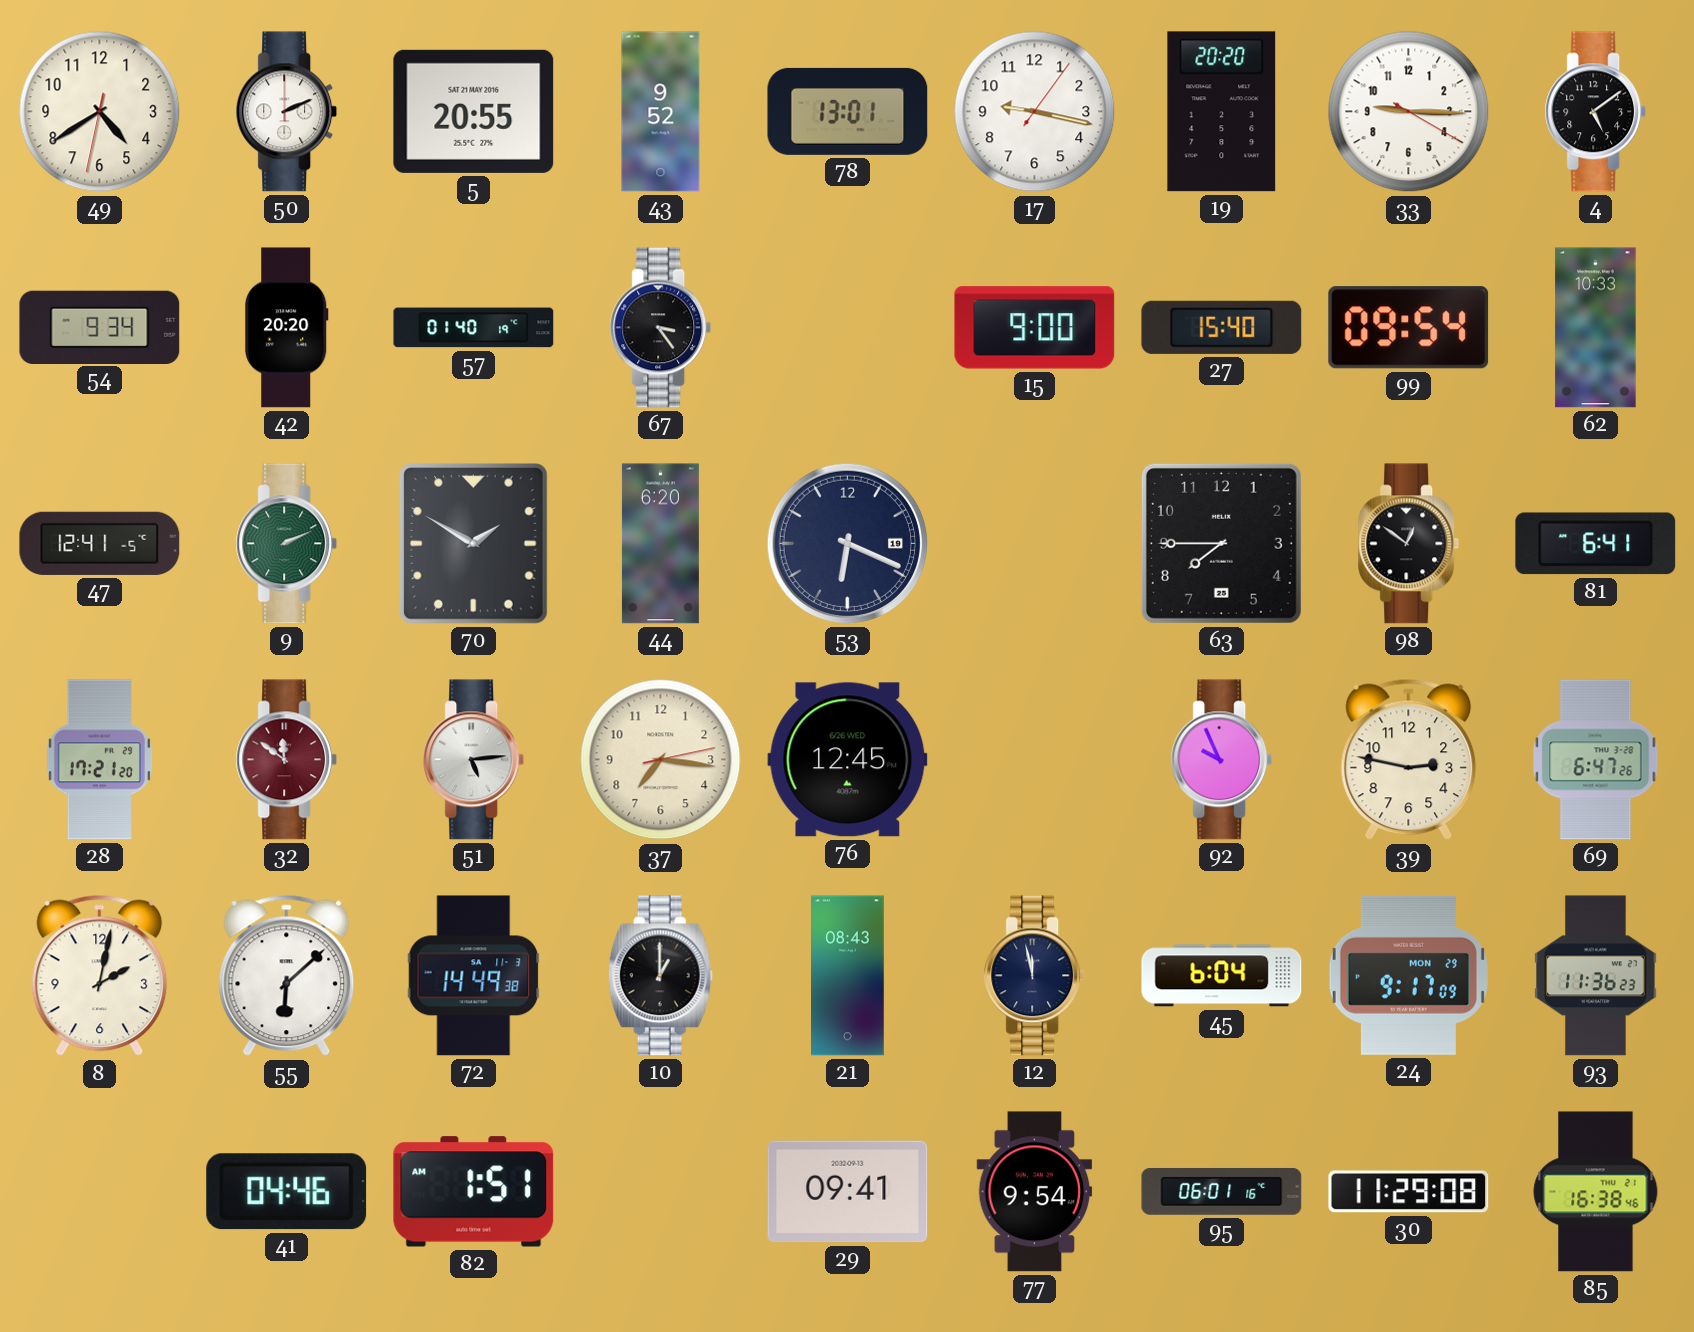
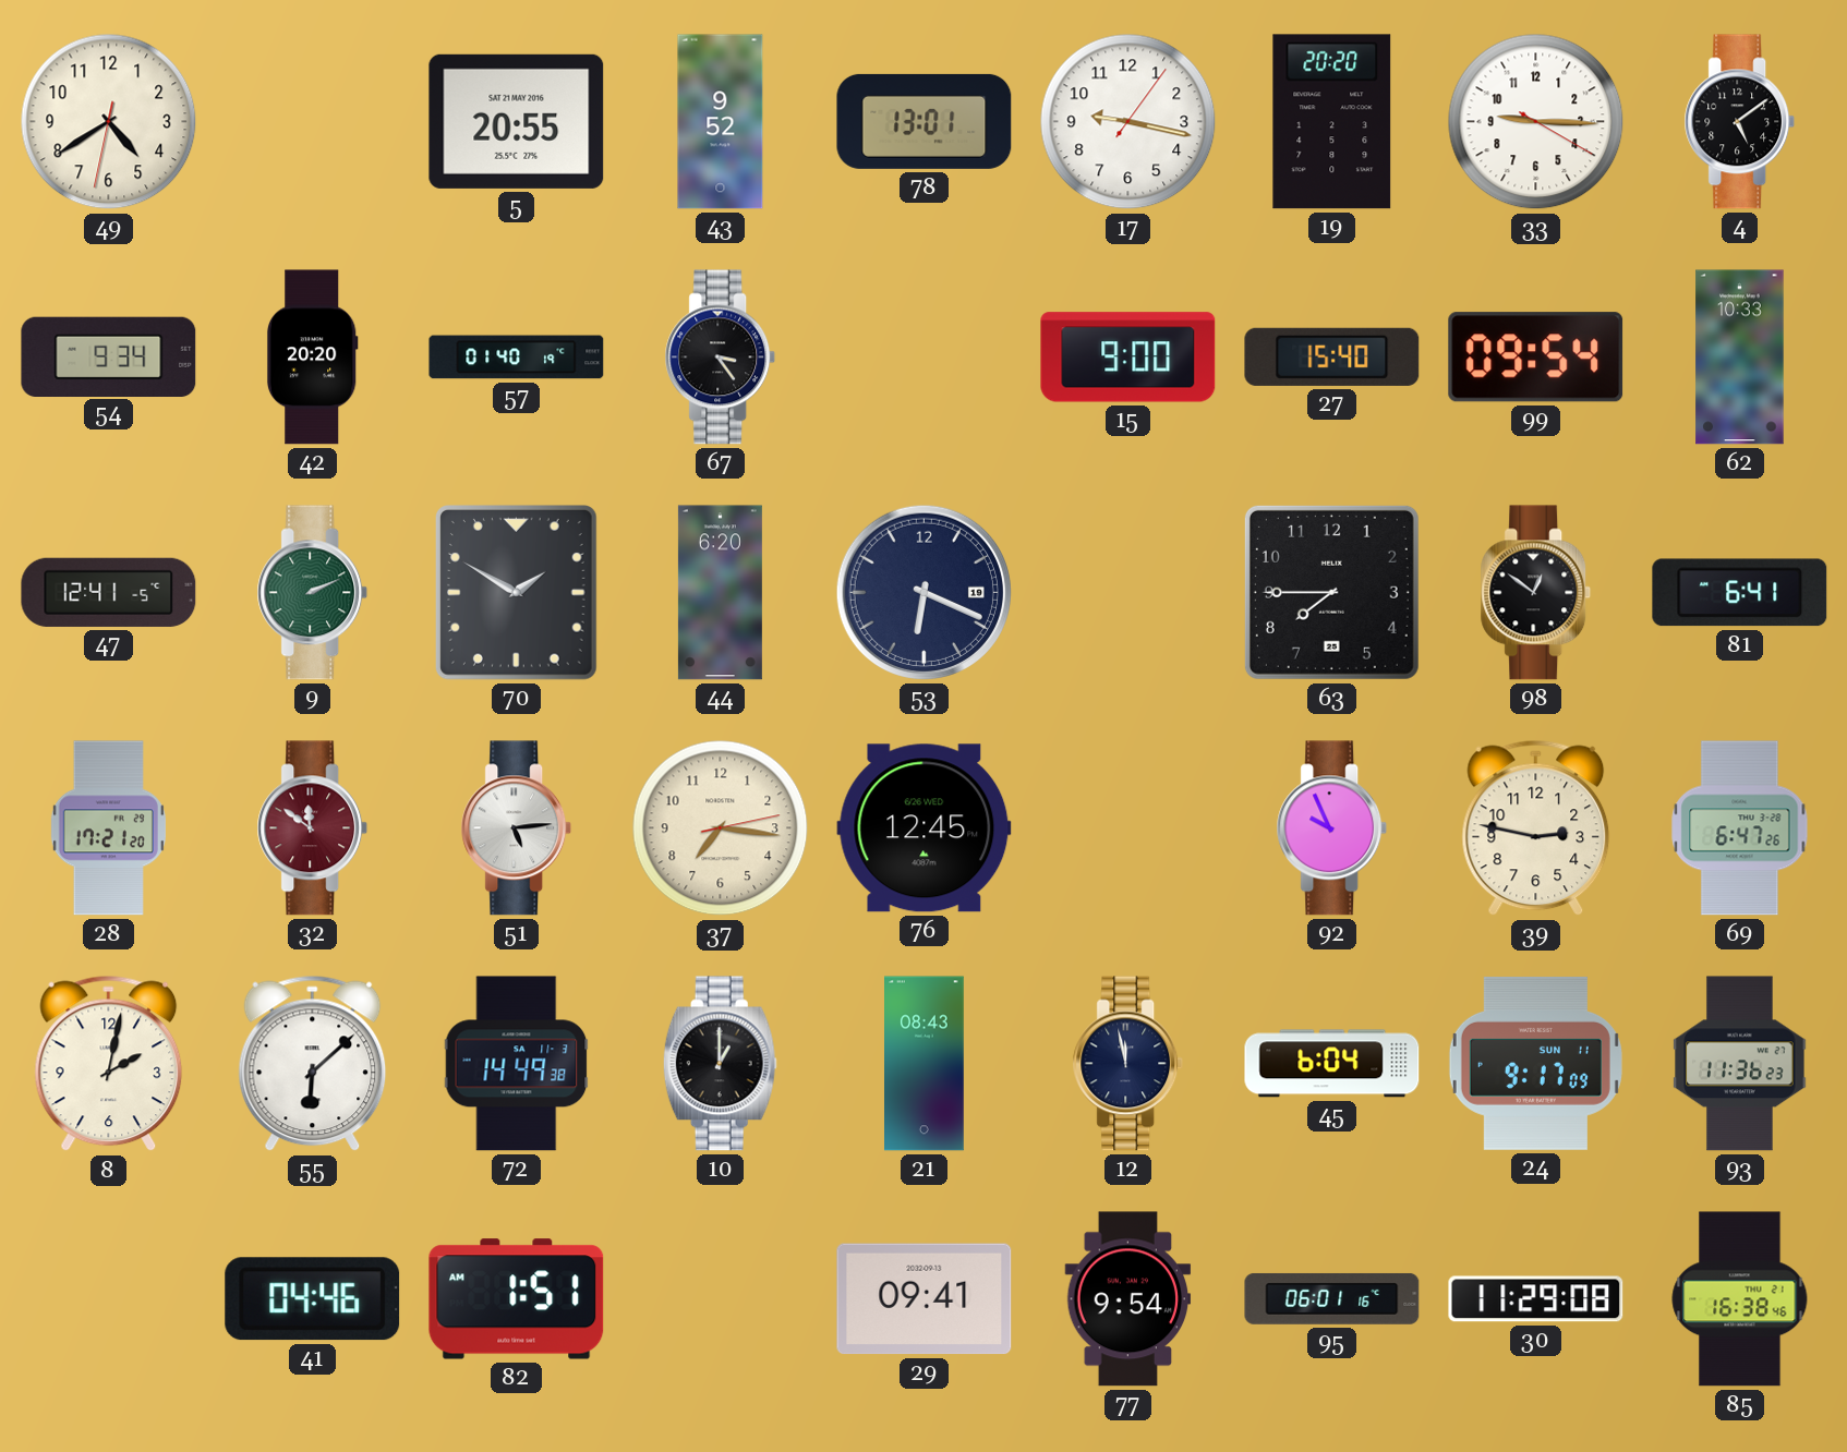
50: 2:11 -> none (287, 112)
24 date: MON 29 -> SUN 11 (1535, 1063)
